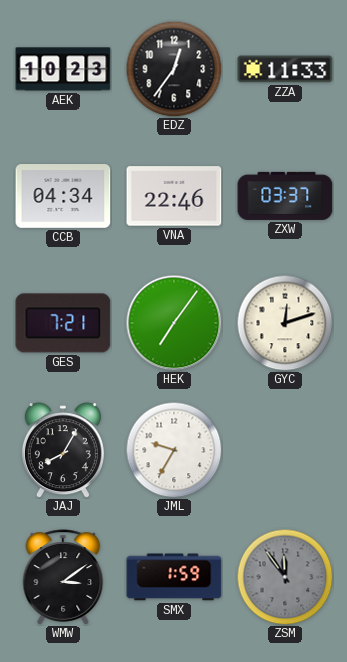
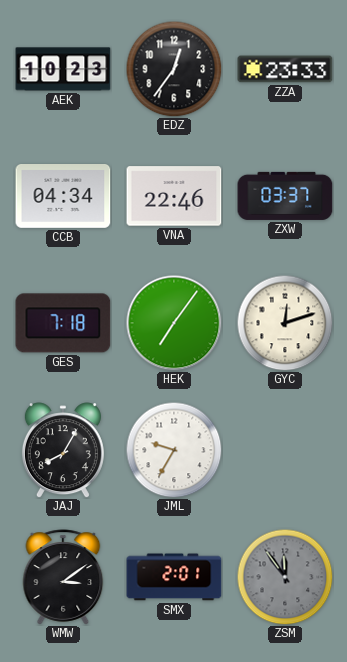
ZZA: 11:33 -> 23:33 (285, 69)
GES: 7:21 -> 7:18 (63, 323)
SMX: 1:59 -> 2:01 (174, 577)
